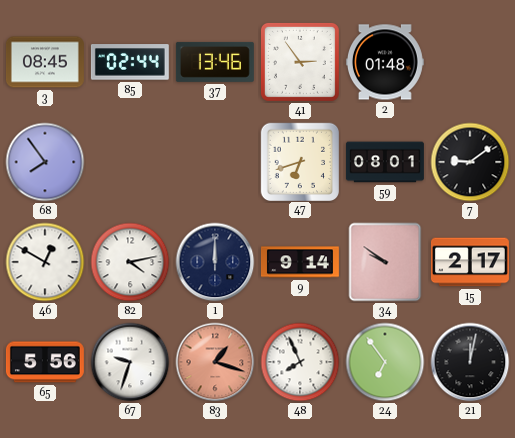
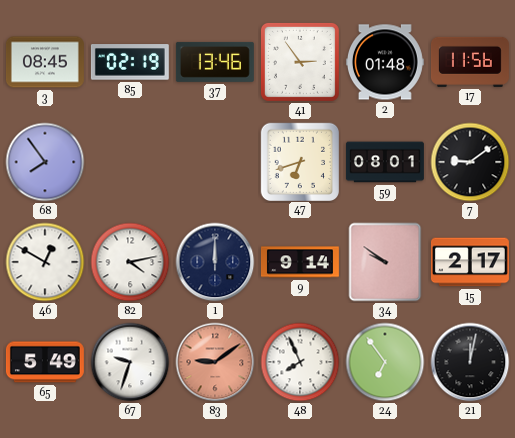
85: 02:44 -> 02:19 (130, 62)
17: none -> 11:56 (470, 62)
65: 5:56 -> 5:49 (45, 362)
83: 1:18 -> 9:09 (215, 362)
